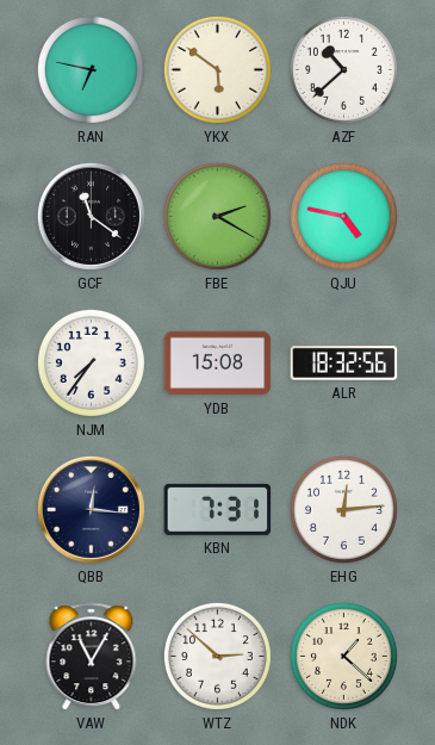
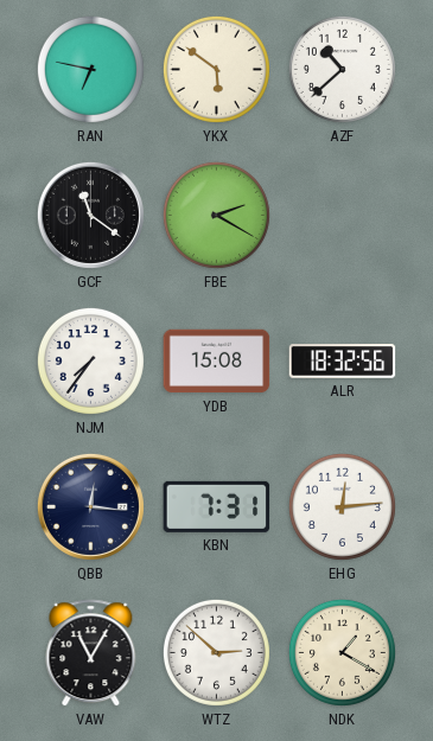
QJU: 4:47 -> none (343, 216)
NDK: 1:22 -> 1:20 (342, 652)
